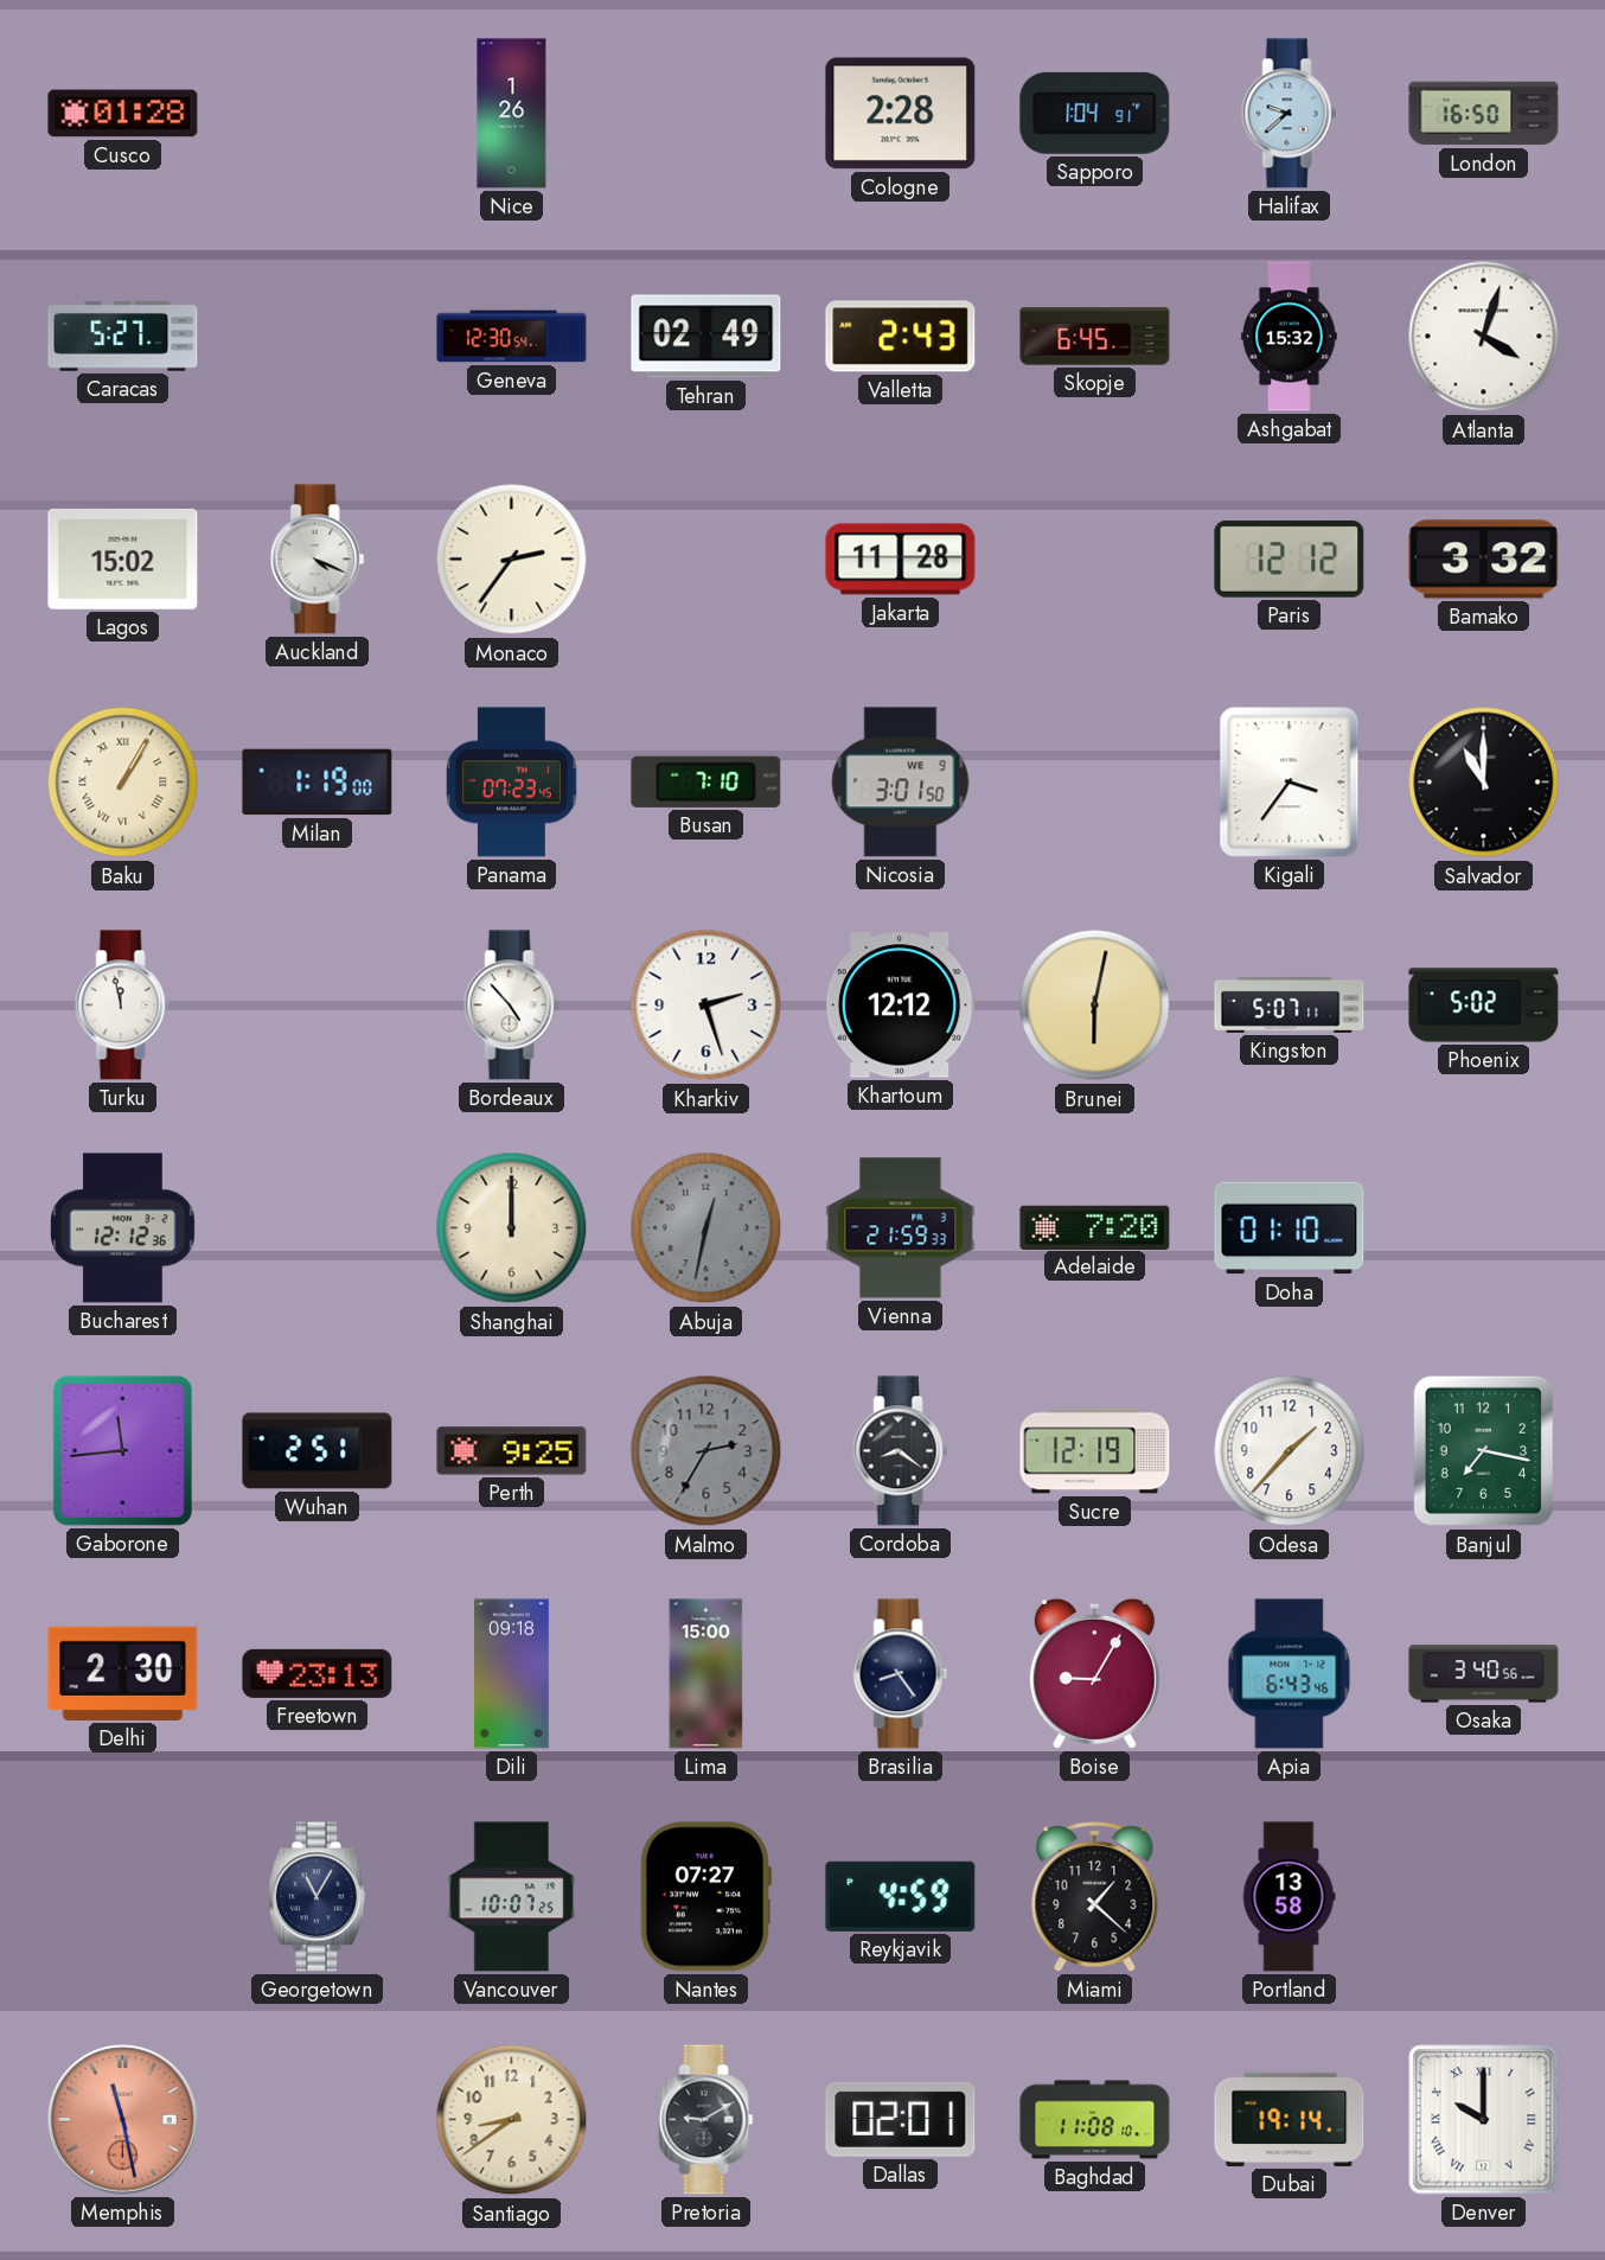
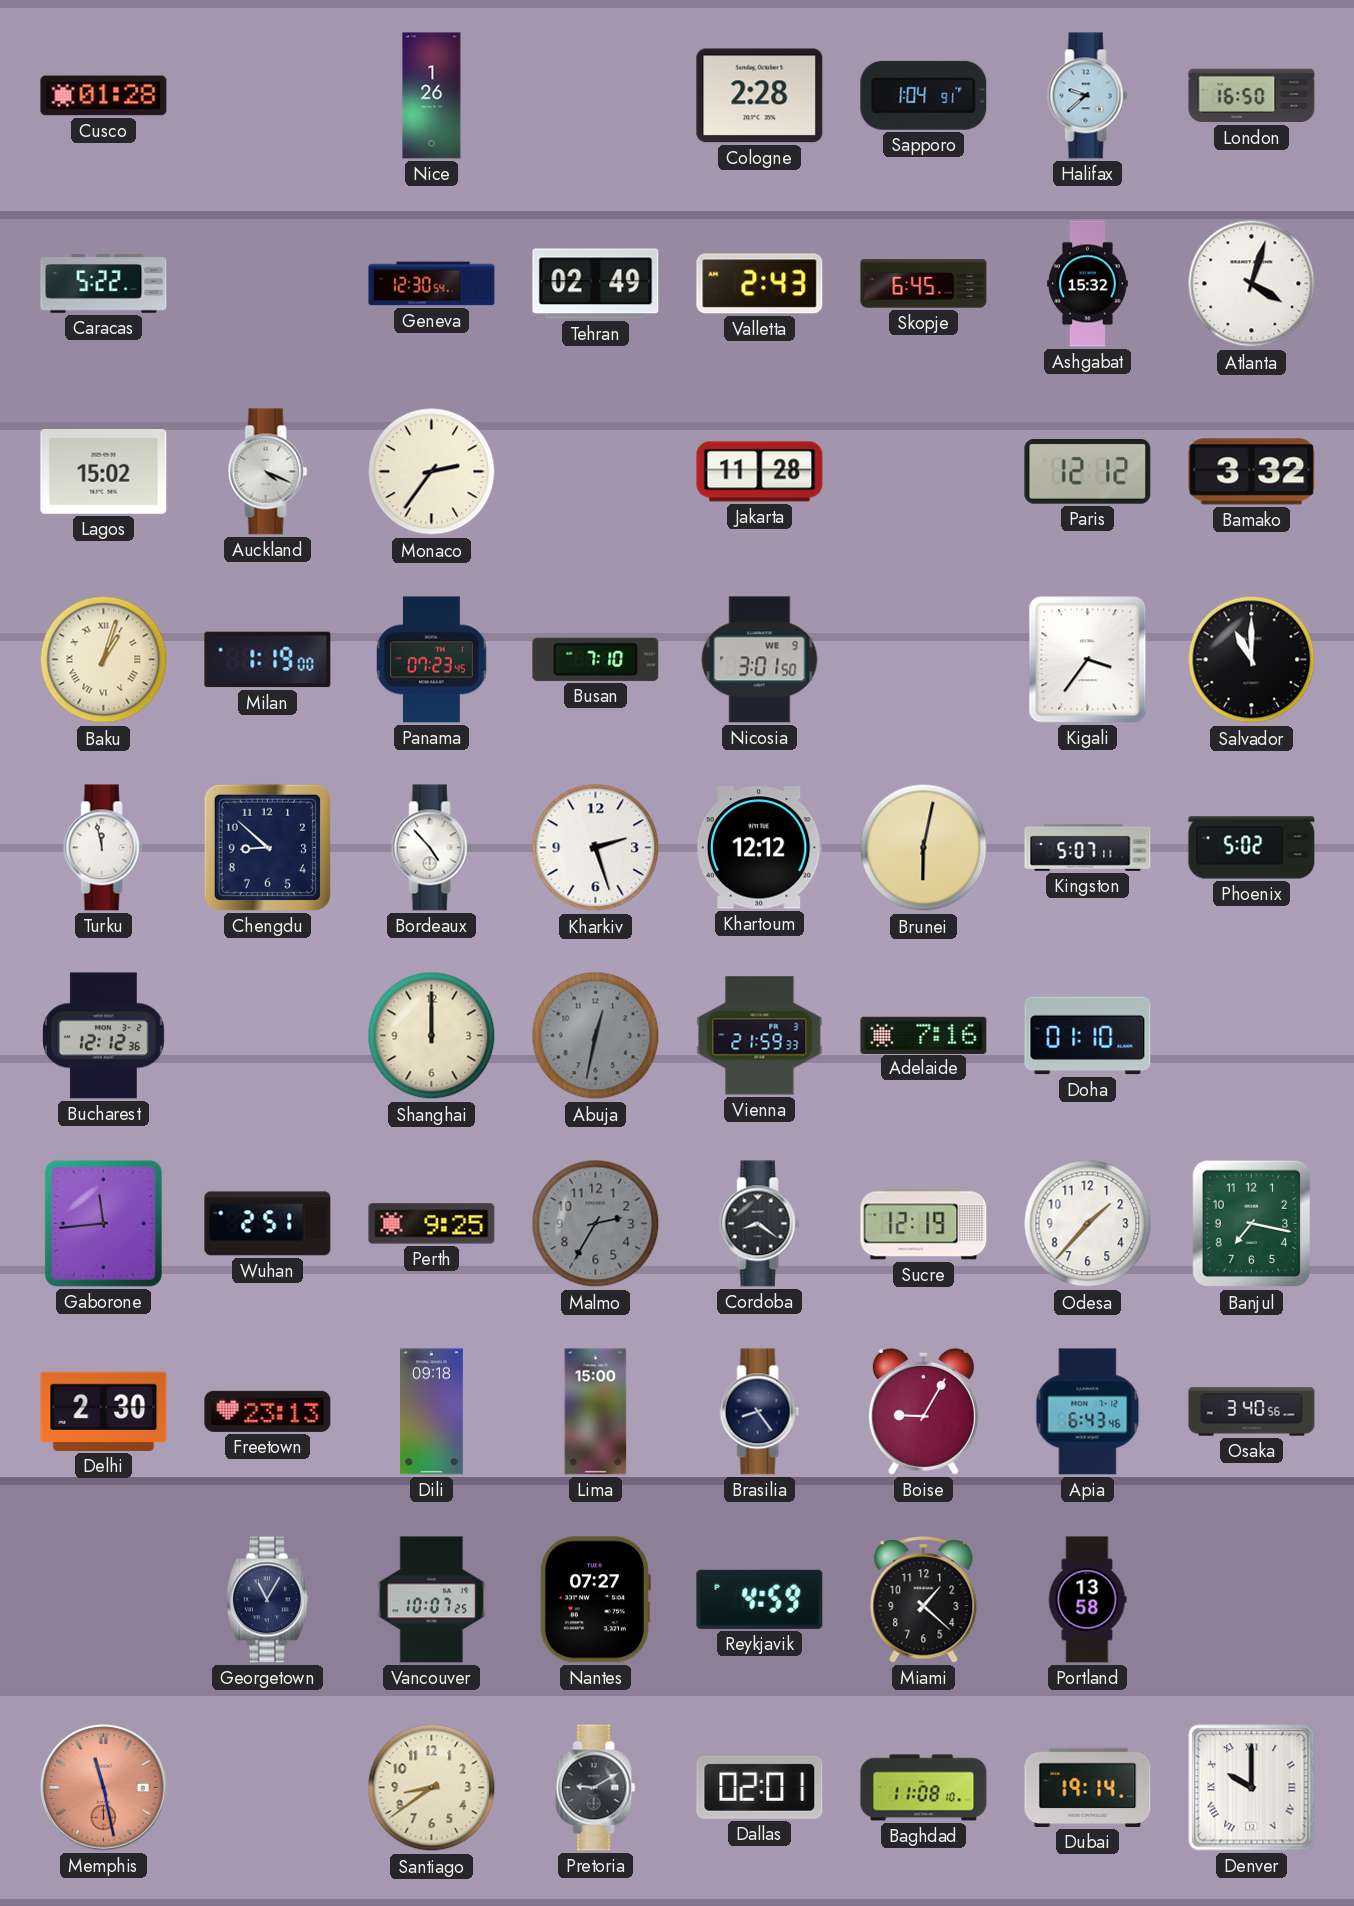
Caracas: 5:27 -> 5:22 (104, 284)
Baku: 1:05 -> 1:03 (104, 660)
Chengdu: none -> 8:52 (267, 847)
Adelaide: 7:20 -> 7:16 (924, 1035)
